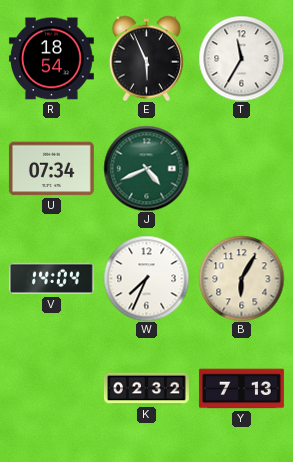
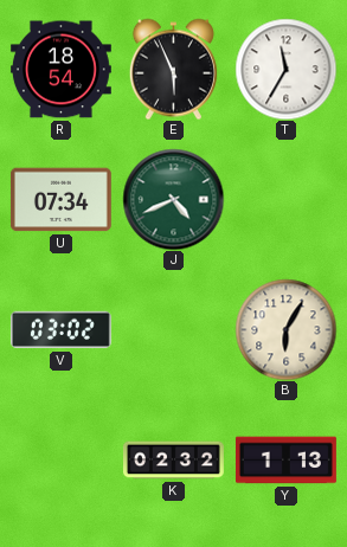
V: 14:04 -> 03:02 (60, 330)
W: 7:34 -> none (146, 278)
Y: 7:13 -> 1:13 (285, 461)
